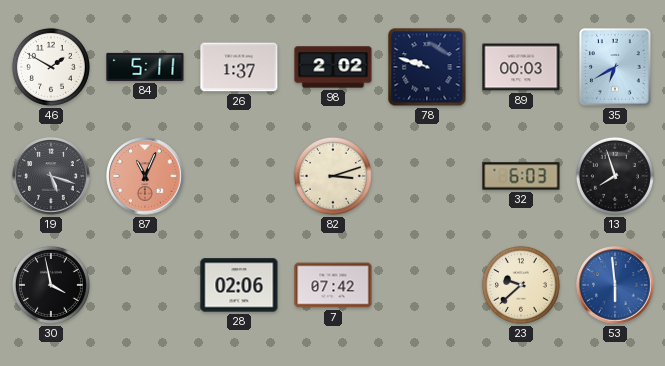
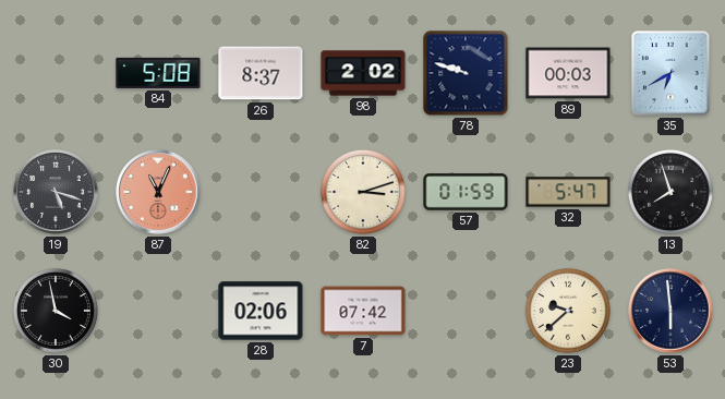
46: 1:50 -> none (51, 67)
84: 5:11 -> 5:08 (158, 73)
26: 1:37 -> 8:37 (261, 73)
57: none -> 01:59 (466, 192)
32: 6:03 -> 5:47 (568, 192)
53 dial: blue -> navy (670, 311)
